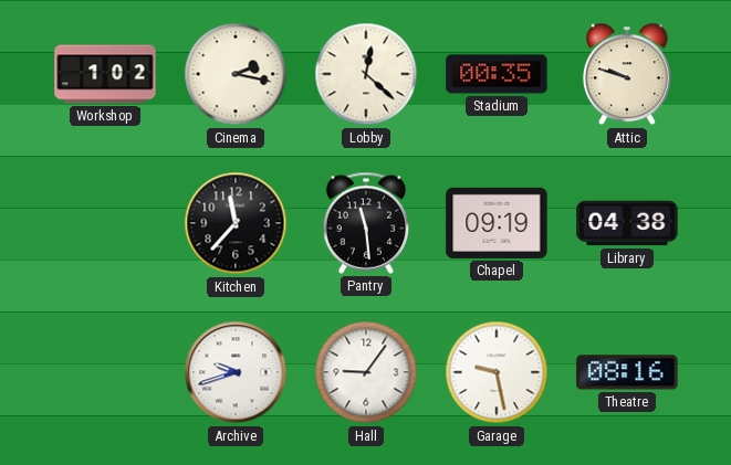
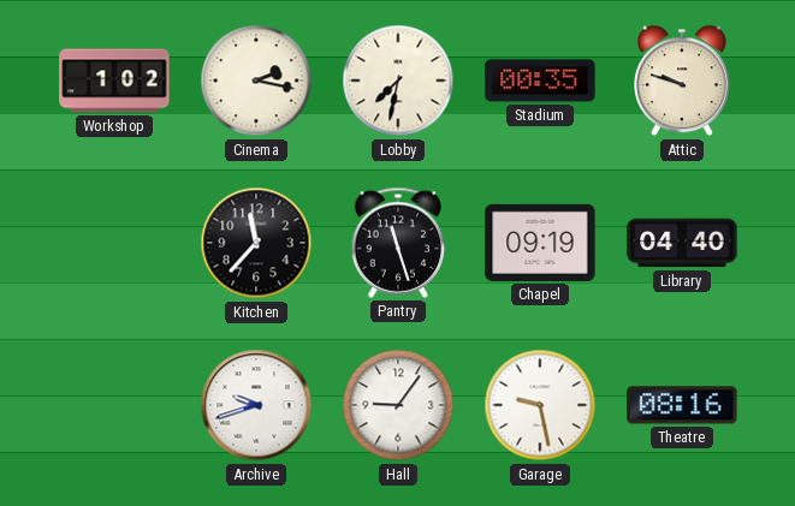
Lobby: 12:22 -> 7:32 (398, 81)
Pantry: 11:29 -> 11:27 (398, 243)
Library: 04:38 -> 04:40 (682, 243)
